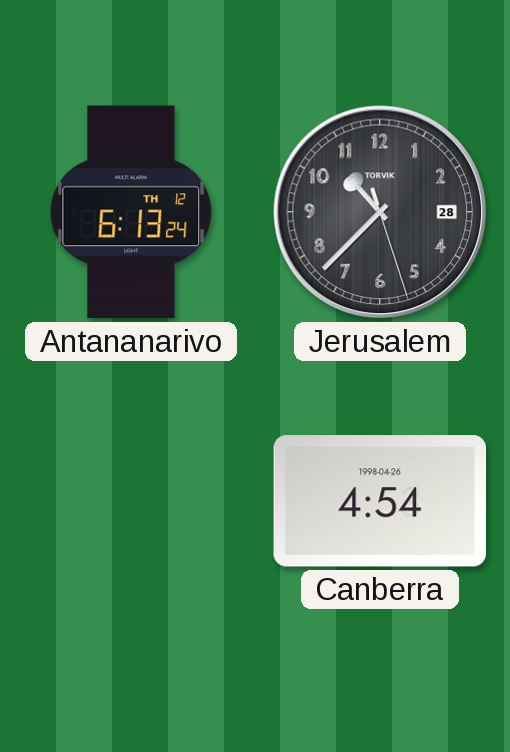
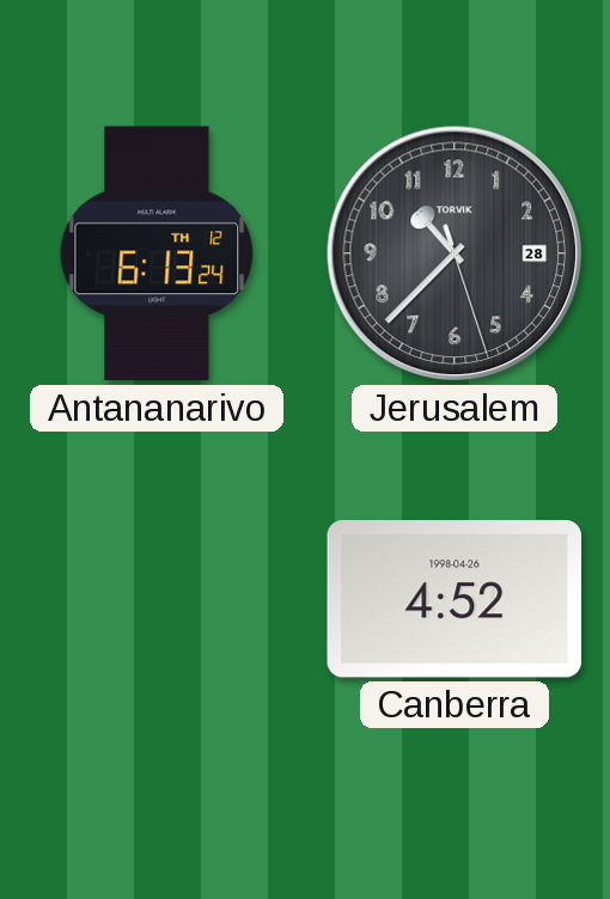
Canberra: 4:54 -> 4:52 (455, 599)
